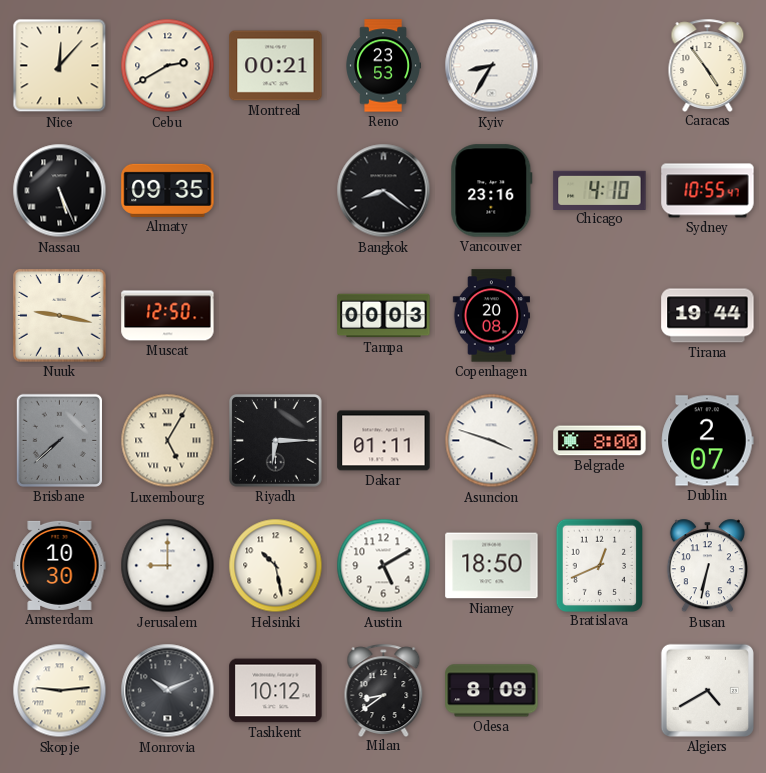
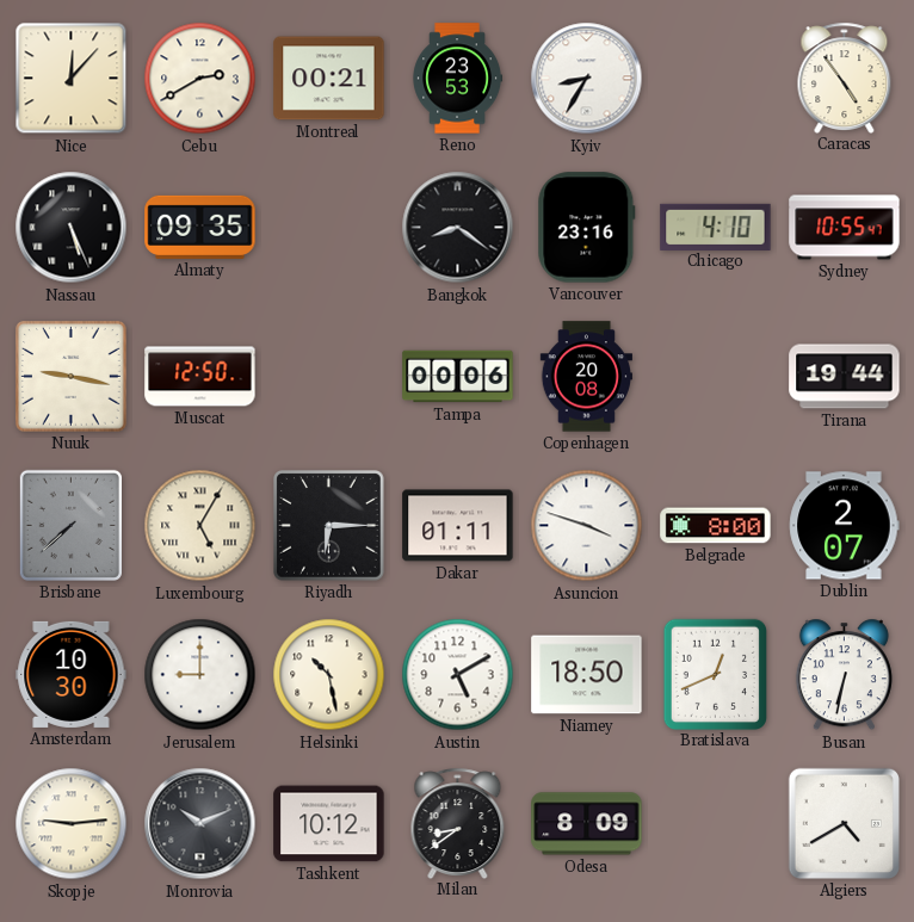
Tampa: 00:03 -> 00:06 (458, 377)
